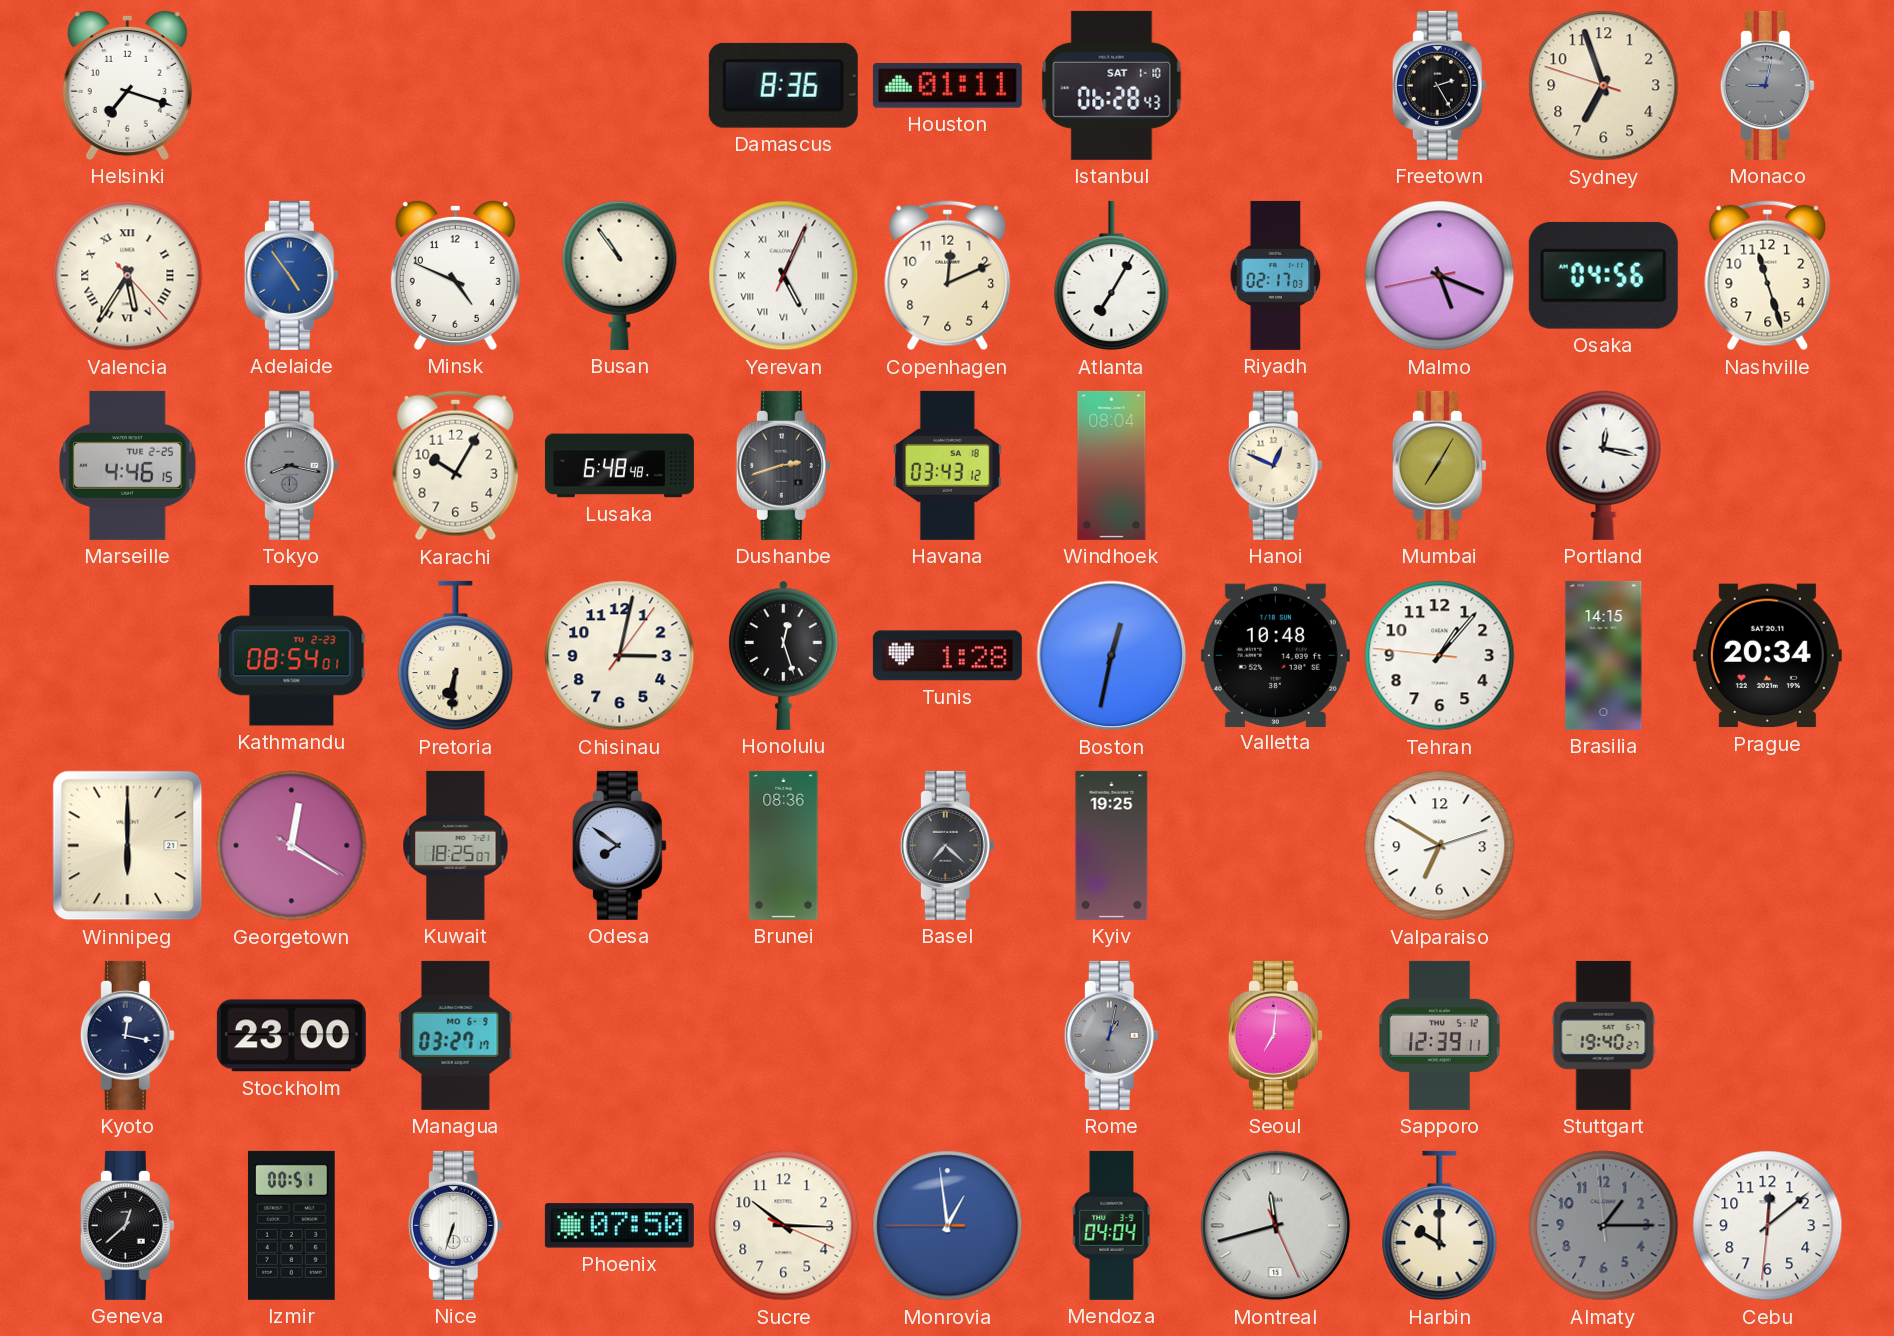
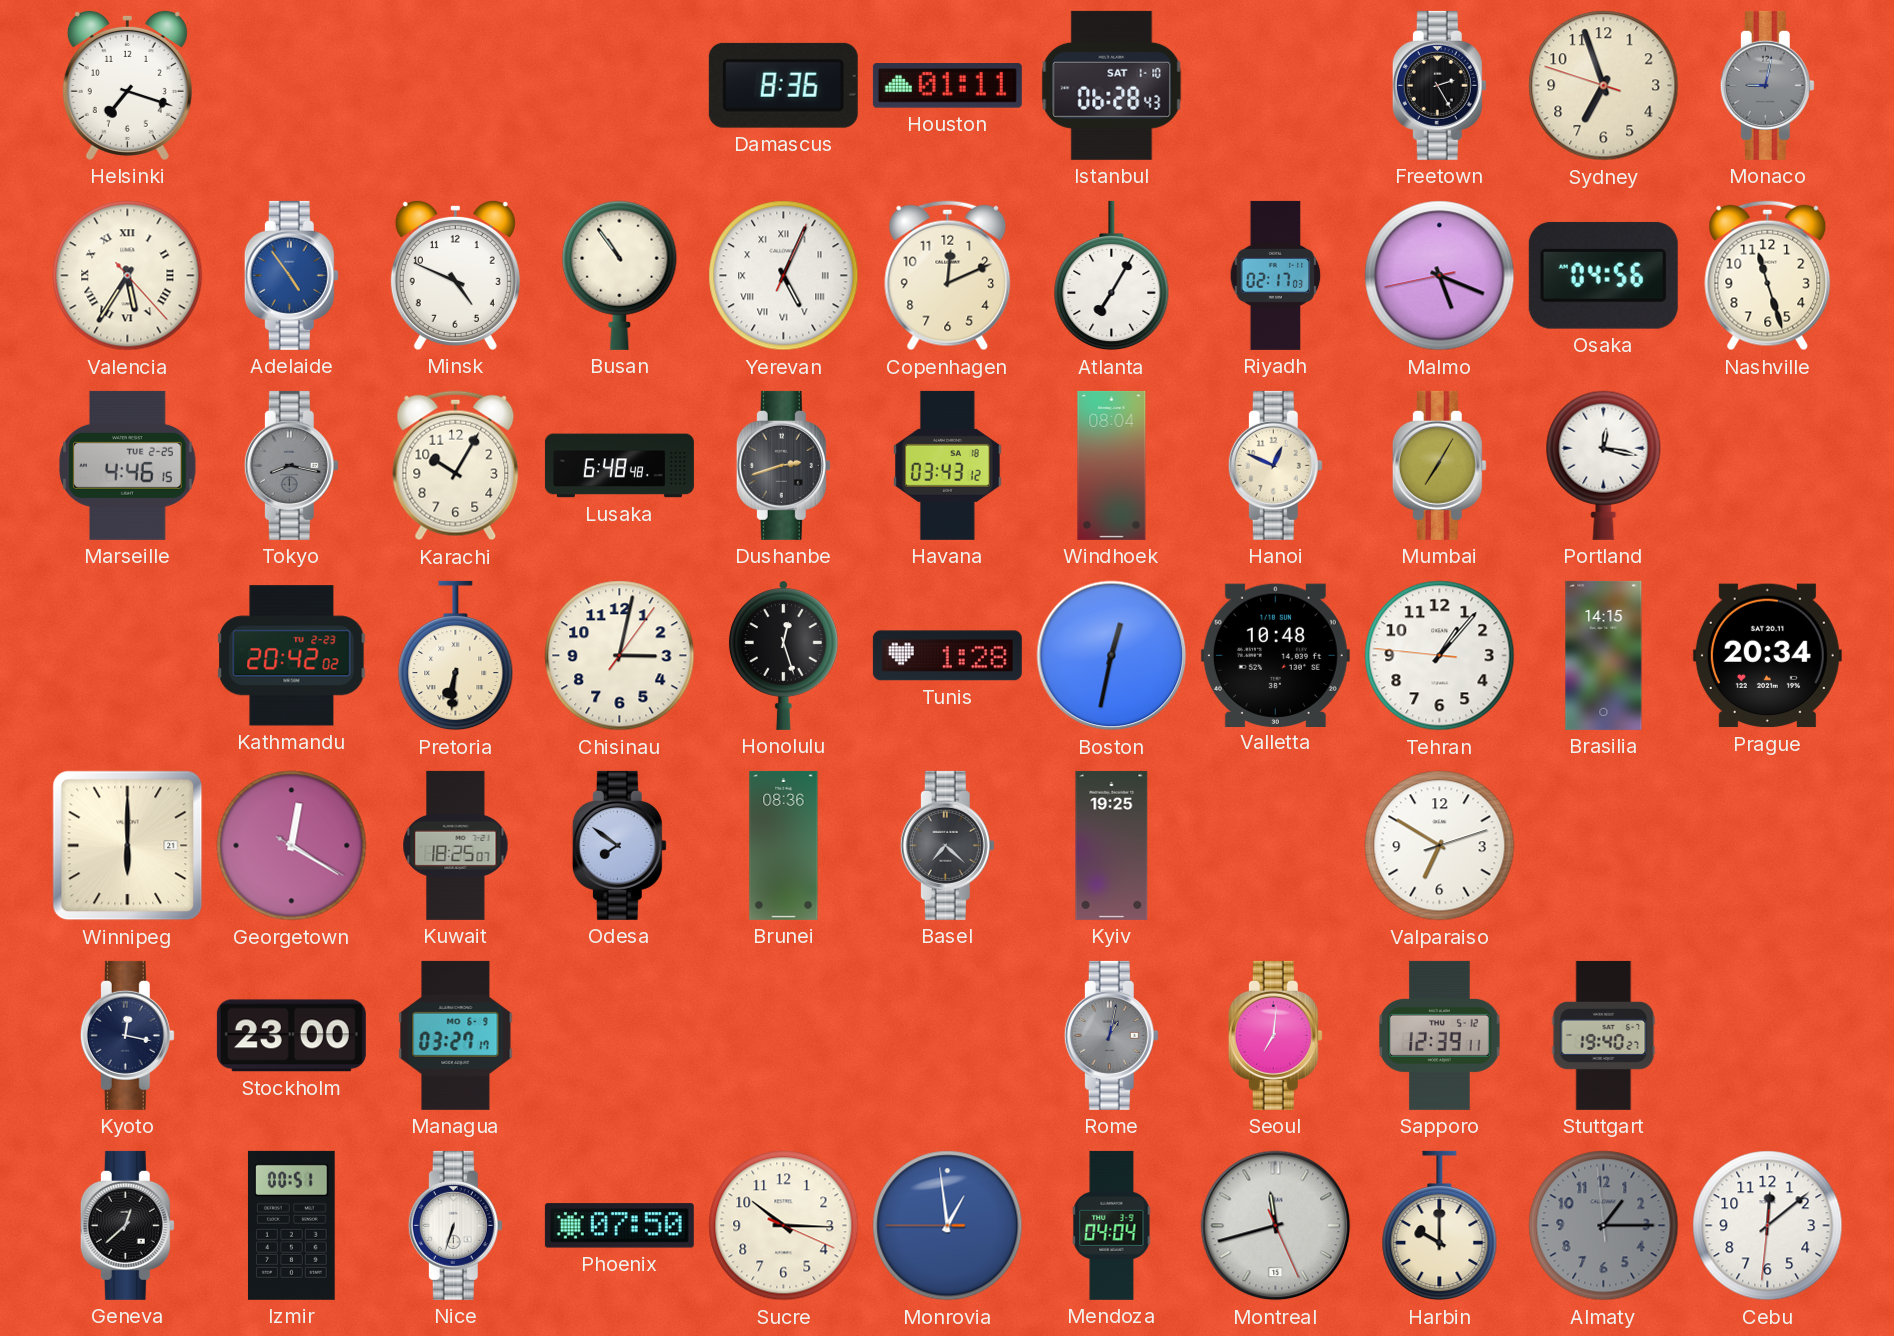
Kathmandu: 08:54 -> 20:42 (292, 656)
